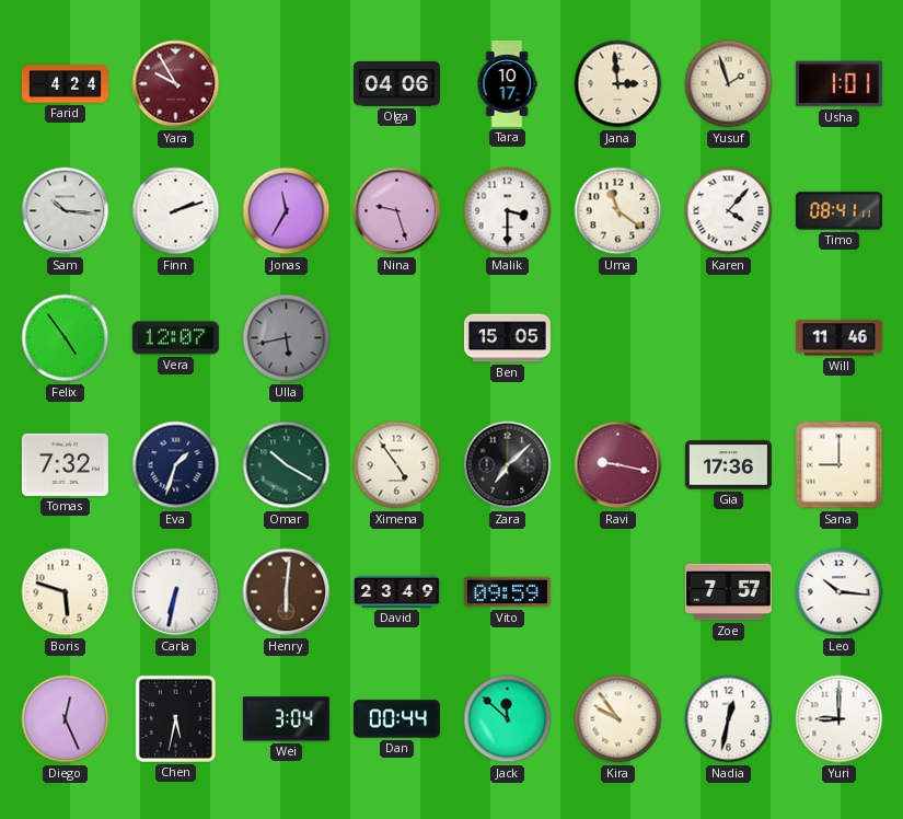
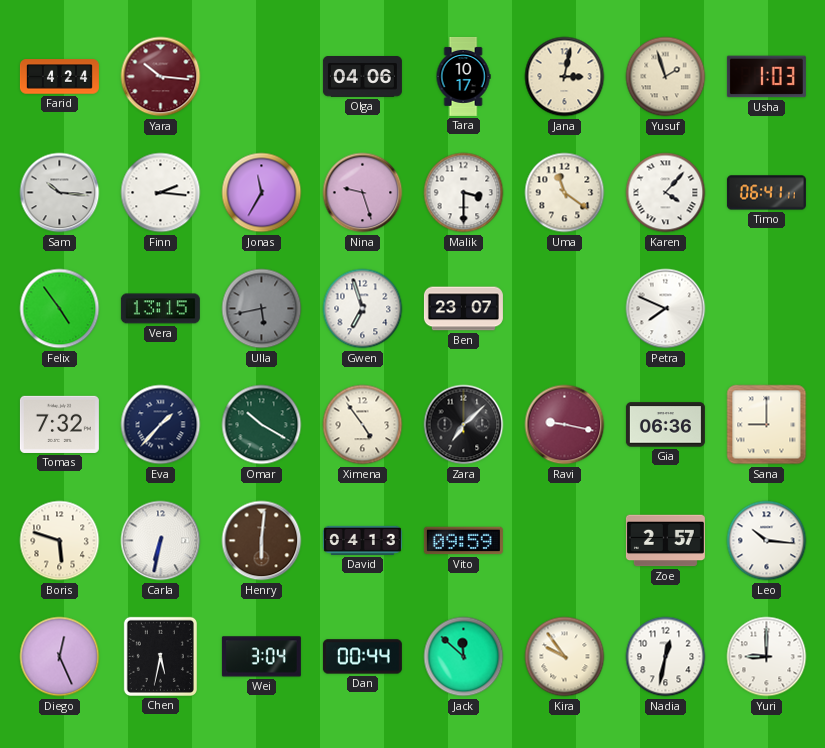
Yara: 9:55 -> 10:16 (161, 77)
Jana: 2:59 -> 3:02 (565, 77)
Usha: 1:01 -> 1:03 (766, 77)
Finn: 2:12 -> 2:16 (161, 193)
Timo: 08:41 -> 06:41 (766, 193)
Vera: 12:07 -> 13:15 (160, 309)
Gwen: none -> 6:57 (363, 309)
Ben: 15:05 -> 23:07 (463, 309)
Petra: none -> 7:49 (666, 309)
Will: 11:46 -> none (838, 338)
Eva: 1:33 -> 1:37 (161, 425)
Gia: 17:36 -> 06:36 (665, 425)
David: 23:49 -> 04:13 (362, 540)
Zoe: 7:57 -> 2:57 (665, 541)
